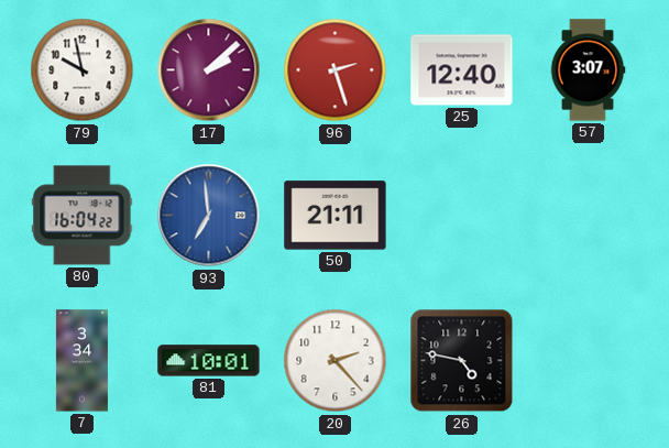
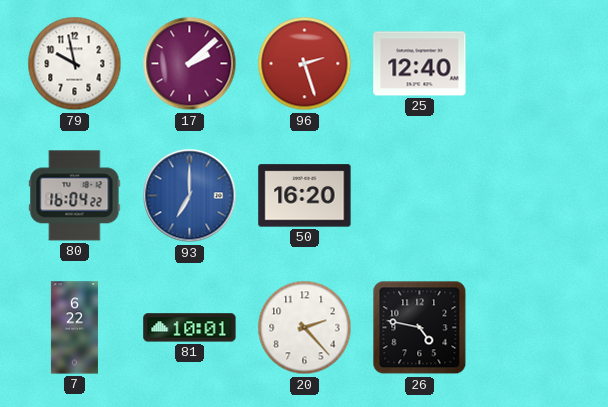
57: 3:07 -> none (588, 70)
93: 6:59 -> 7:00 (190, 196)
50: 21:11 -> 16:20 (305, 196)
7: 3:34 -> 6:22 (74, 328)
